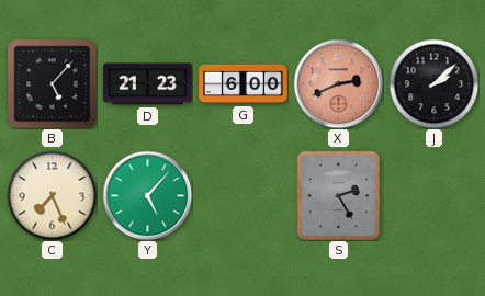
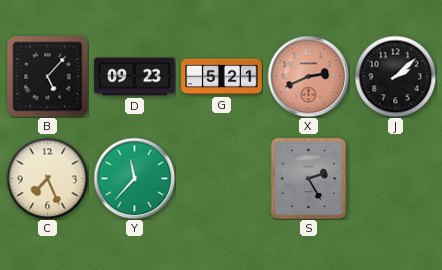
D: 21:23 -> 09:23 (135, 77)
G: 6:00 -> 5:21 (222, 77)
Y: 5:07 -> 11:37 (134, 178)
